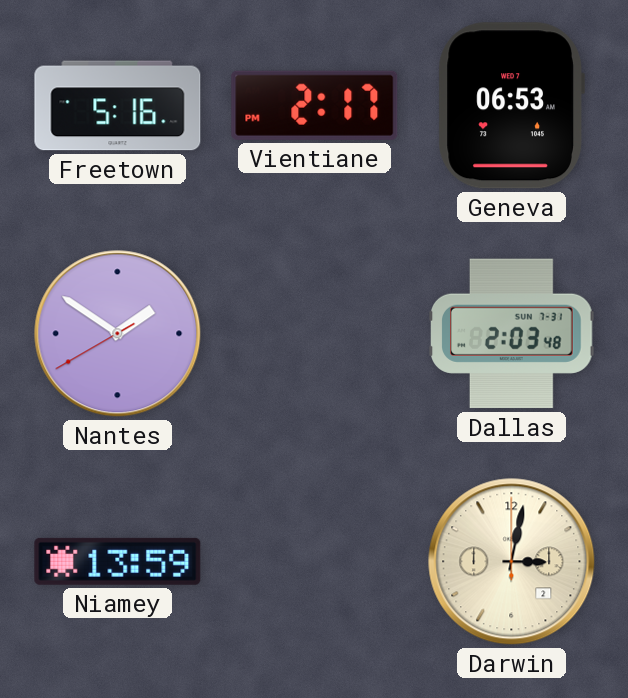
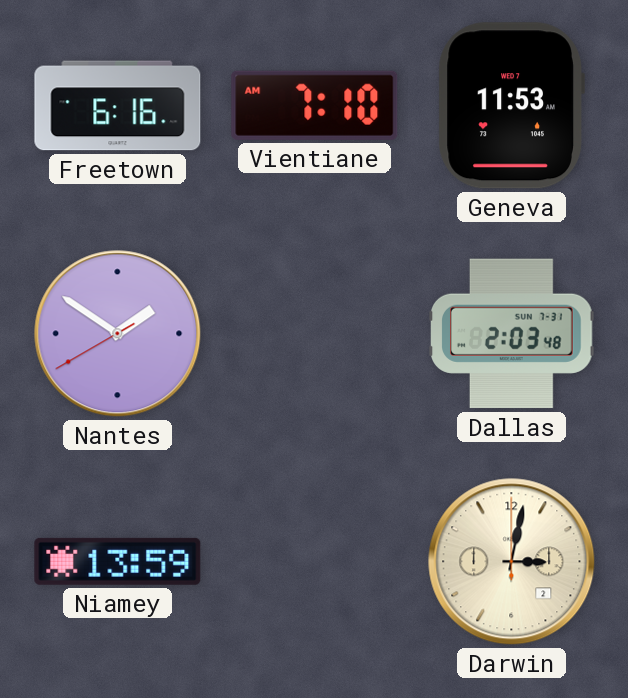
Freetown: 5:16 -> 6:16 (118, 106)
Vientiane: 2:17 -> 7:10 (315, 105)
Geneva: 06:53 -> 11:53 (511, 106)
